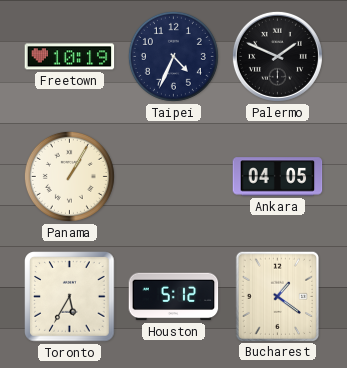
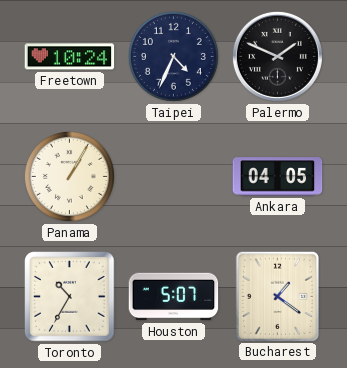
Freetown: 10:19 -> 10:24 (70, 57)
Toronto: 5:35 -> 10:35 (70, 297)
Houston: 5:12 -> 5:07 (174, 297)
